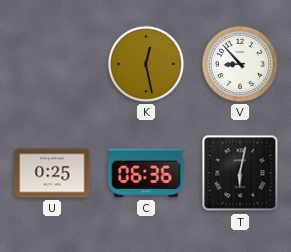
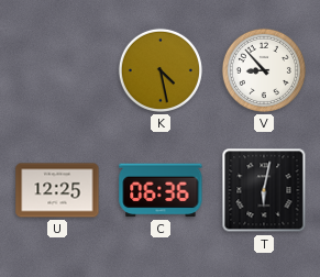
K: 12:28 -> 4:28 (161, 70)
U: 0:25 -> 12:25 (57, 190)
